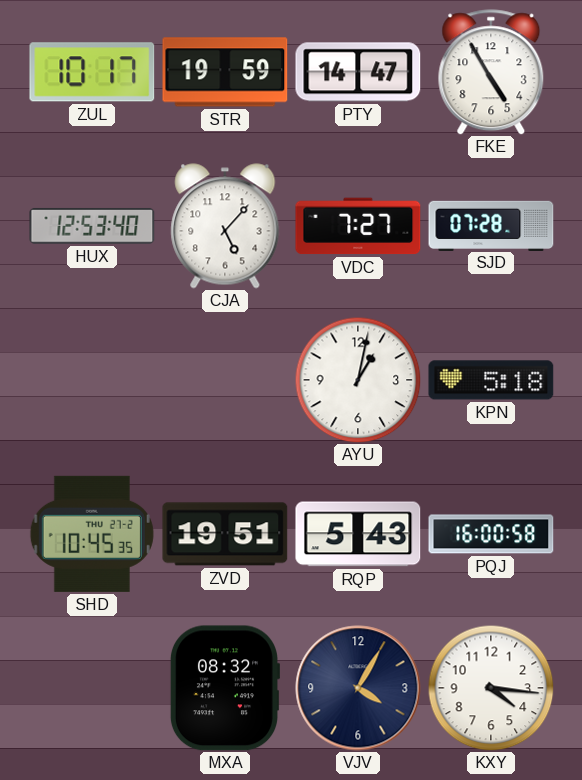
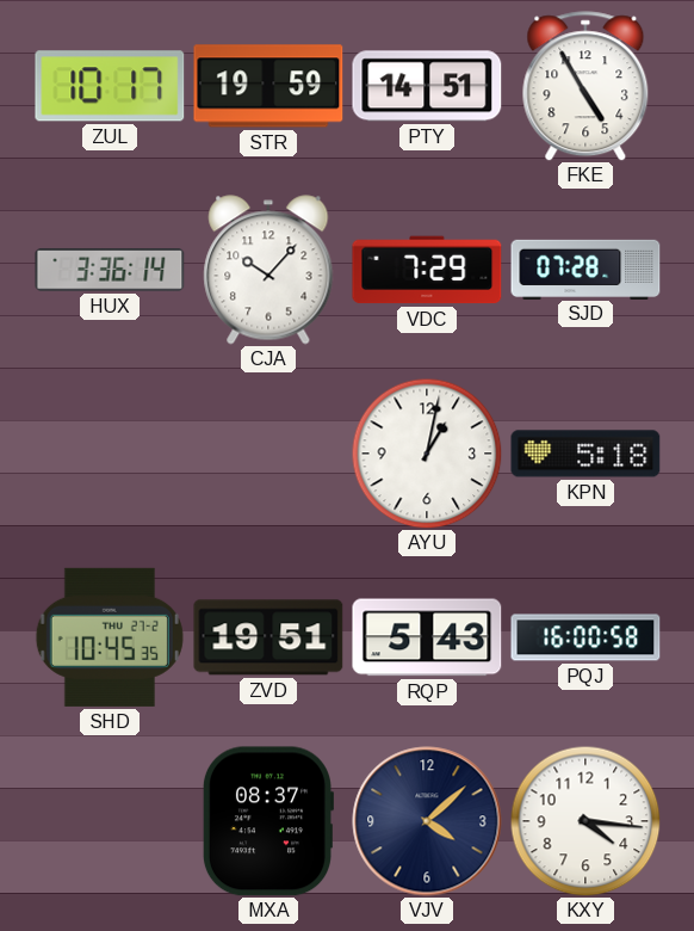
PTY: 14:47 -> 14:51 (427, 86)
HUX: 12:53 -> 3:36 (110, 270)
CJA: 5:07 -> 10:07 (268, 270)
VDC: 7:27 -> 7:29 (427, 270)
MXA: 08:32 -> 08:37 (267, 821)
VJV: 4:05 -> 4:08 (427, 821)
